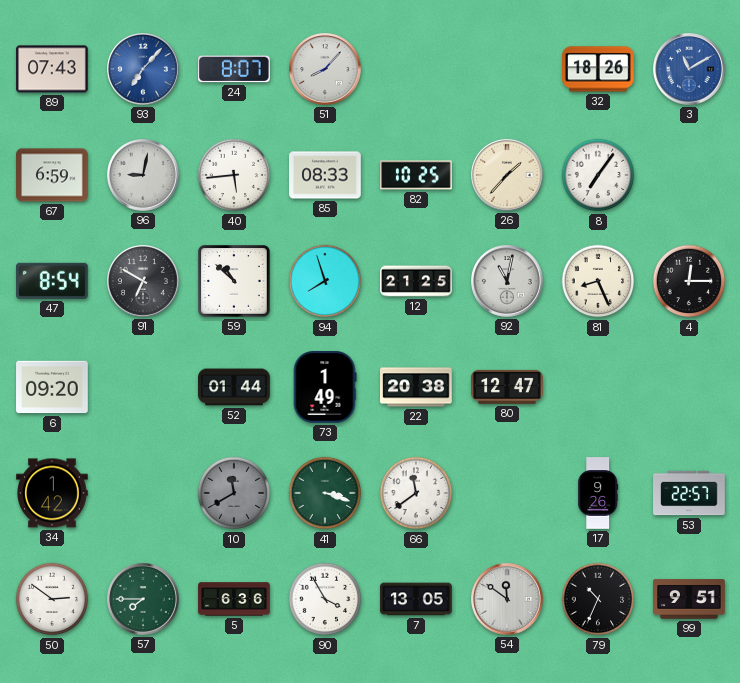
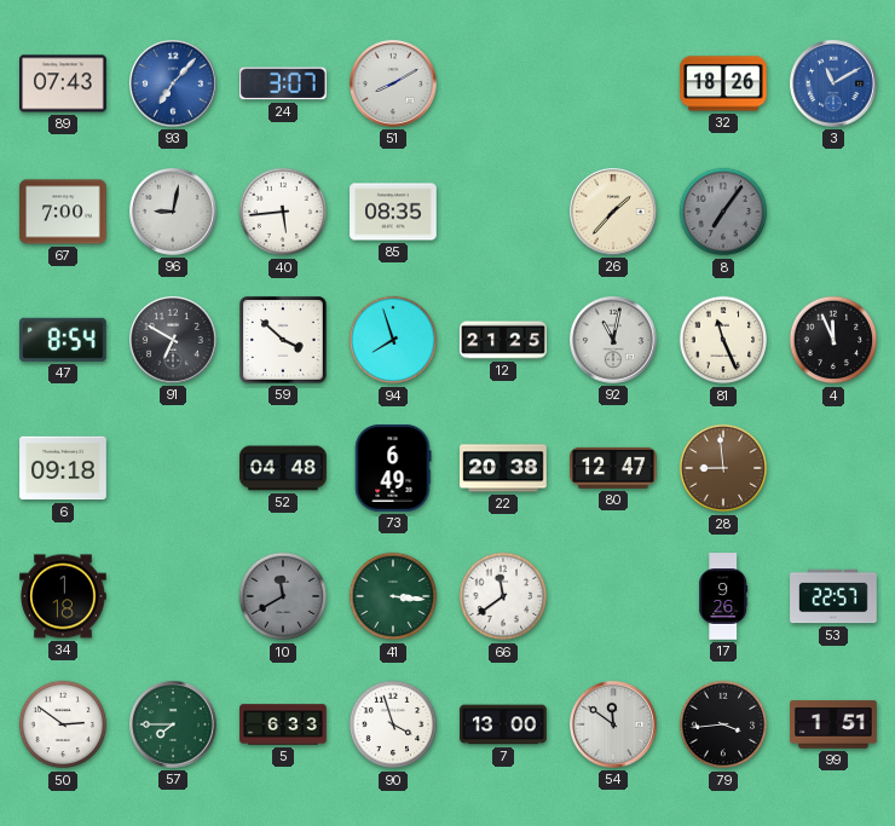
24: 8:07 -> 3:07 (284, 83)
51: 8:07 -> 8:10 (394, 85)
67: 6:59 -> 7:00 (63, 212)
85: 08:33 -> 08:35 (393, 212)
82: 10:25 -> none (416, 175)
8 dial: white -> grey (723, 212)
59: 10:52 -> 3:52 (283, 340)
81: 8:26 -> 11:26 (723, 340)
4: 12:15 -> 11:56 (833, 340)
6: 09:20 -> 09:18 (63, 468)
52: 01:44 -> 04:48 (283, 468)
73: 1:49 -> 6:49 (393, 468)
28: none -> 8:59 (723, 468)
34: 1:42 -> 1:18 (63, 596)
41: 3:18 -> 3:16 (393, 596)
5: 6:36 -> 6:33 (283, 724)
90: 3:55 -> 3:57 (393, 724)
7: 13:05 -> 13:00 (503, 724)
79: 10:34 -> 3:44 (723, 724)
99: 9:51 -> 1:51 (833, 724)
